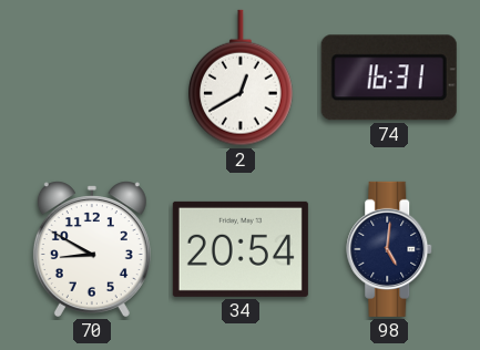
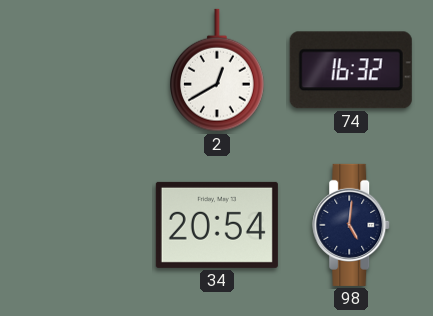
74: 16:31 -> 16:32 (351, 70)
70: 8:50 -> none (92, 249)
